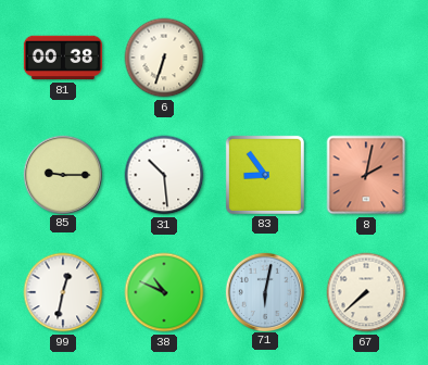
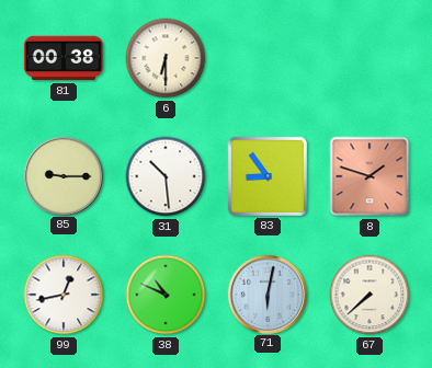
6: 6:33 -> 6:30 (166, 58)
8: 2:02 -> 1:48 (370, 176)
99: 12:32 -> 12:43 (64, 295)
